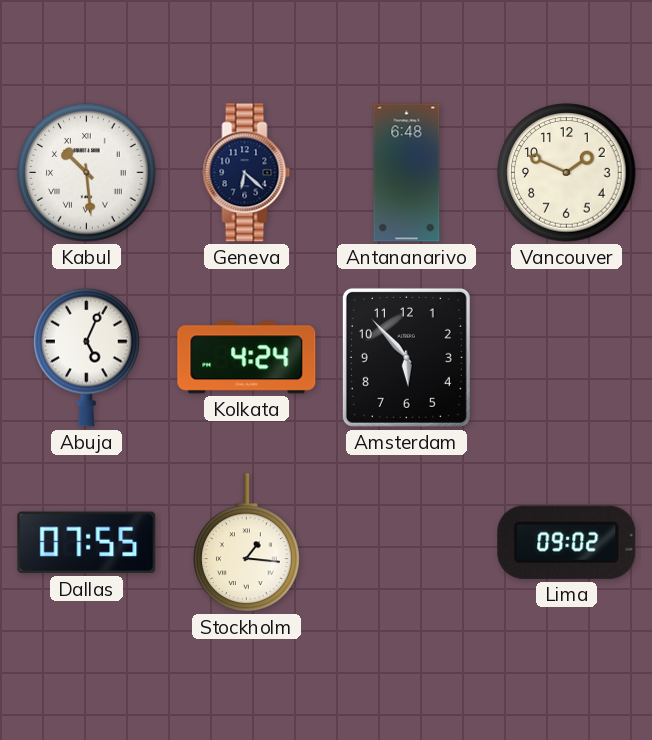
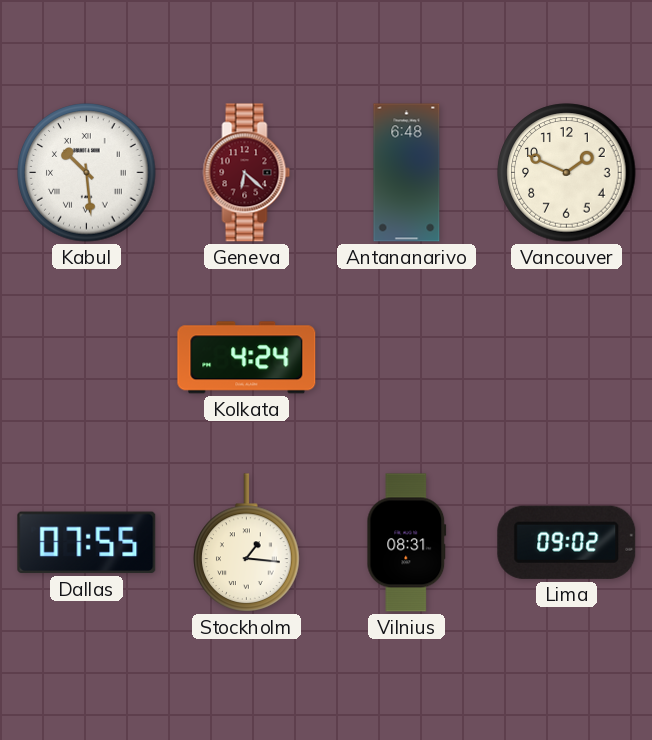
Geneva dial: navy -> burgundy (247, 173)
Abuja: 5:04 -> none (87, 357)
Amsterdam: 5:53 -> none (406, 357)
Vilnius: none -> 08:31 (407, 543)
